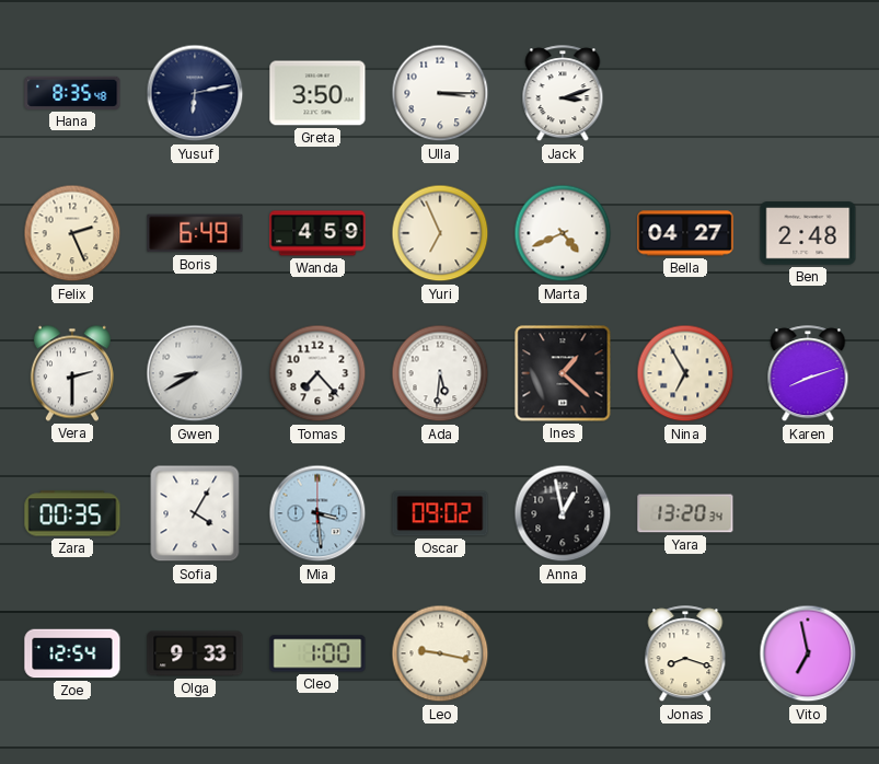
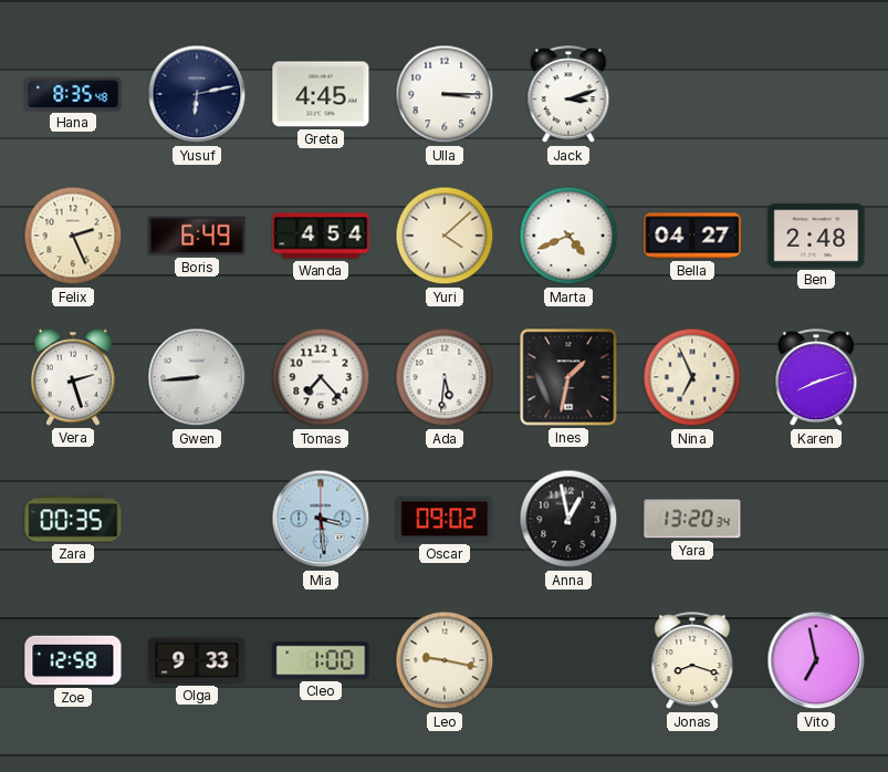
Greta: 3:50 -> 4:45 (321, 94)
Wanda: 4:59 -> 4:54 (321, 236)
Yuri: 6:56 -> 4:08 (445, 236)
Vera: 2:30 -> 2:27 (73, 377)
Gwen: 8:40 -> 8:44 (197, 377)
Ines: 1:22 -> 1:32 (568, 377)
Nina: 6:55 -> 6:56 (692, 377)
Sofia: 4:05 -> none (195, 513)
Zoe: 12:54 -> 12:58 (73, 660)
